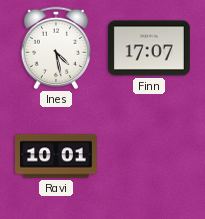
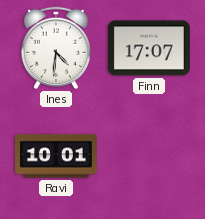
Ines: 4:28 -> 4:31 (55, 48)
